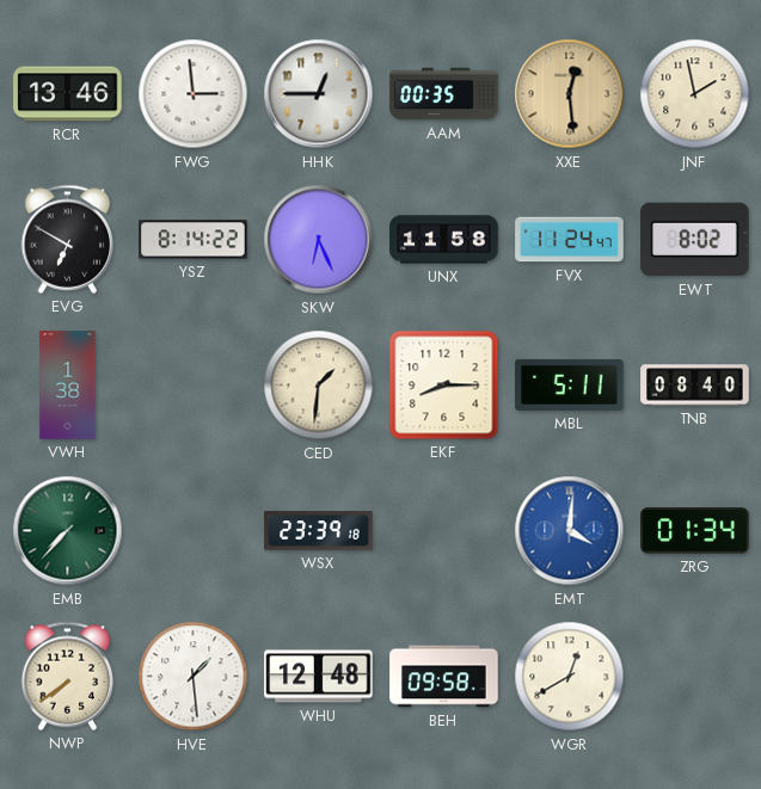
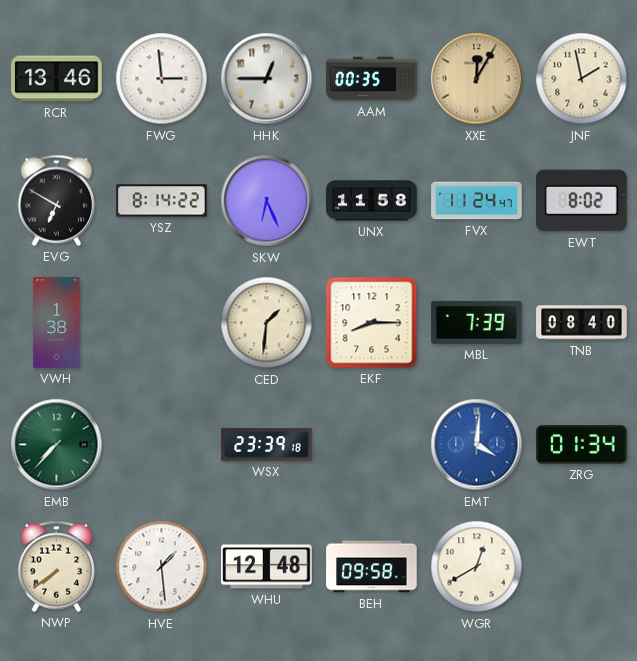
XXE: 12:29 -> 12:05 (477, 79)
MBL: 5:11 -> 7:39 (477, 322)
